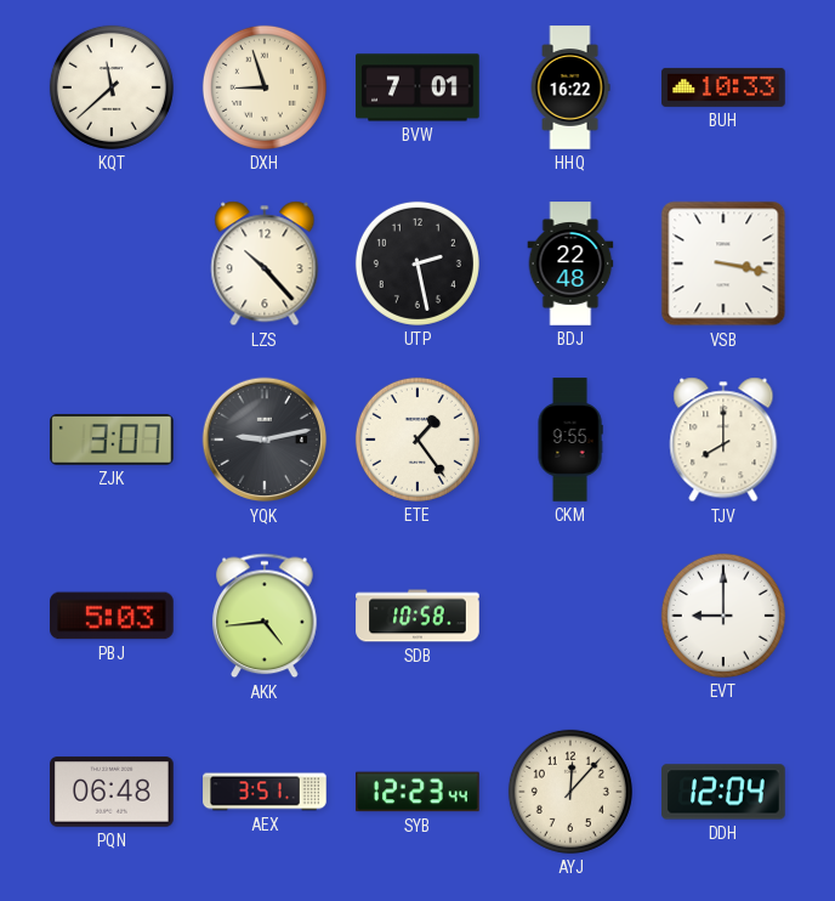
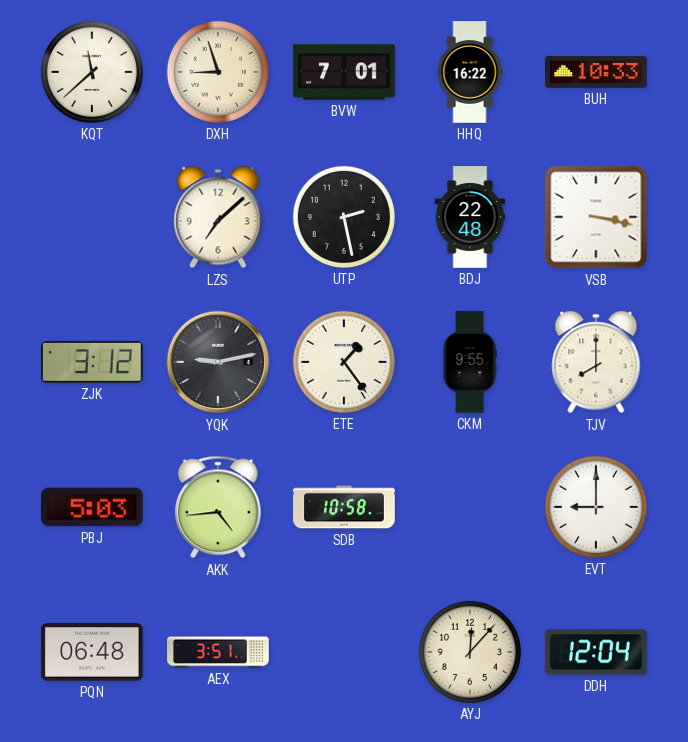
LZS: 10:23 -> 7:08 (218, 217)
ZJK: 3:07 -> 3:12 (93, 362)
SYB: 12:23 -> none (417, 792)
